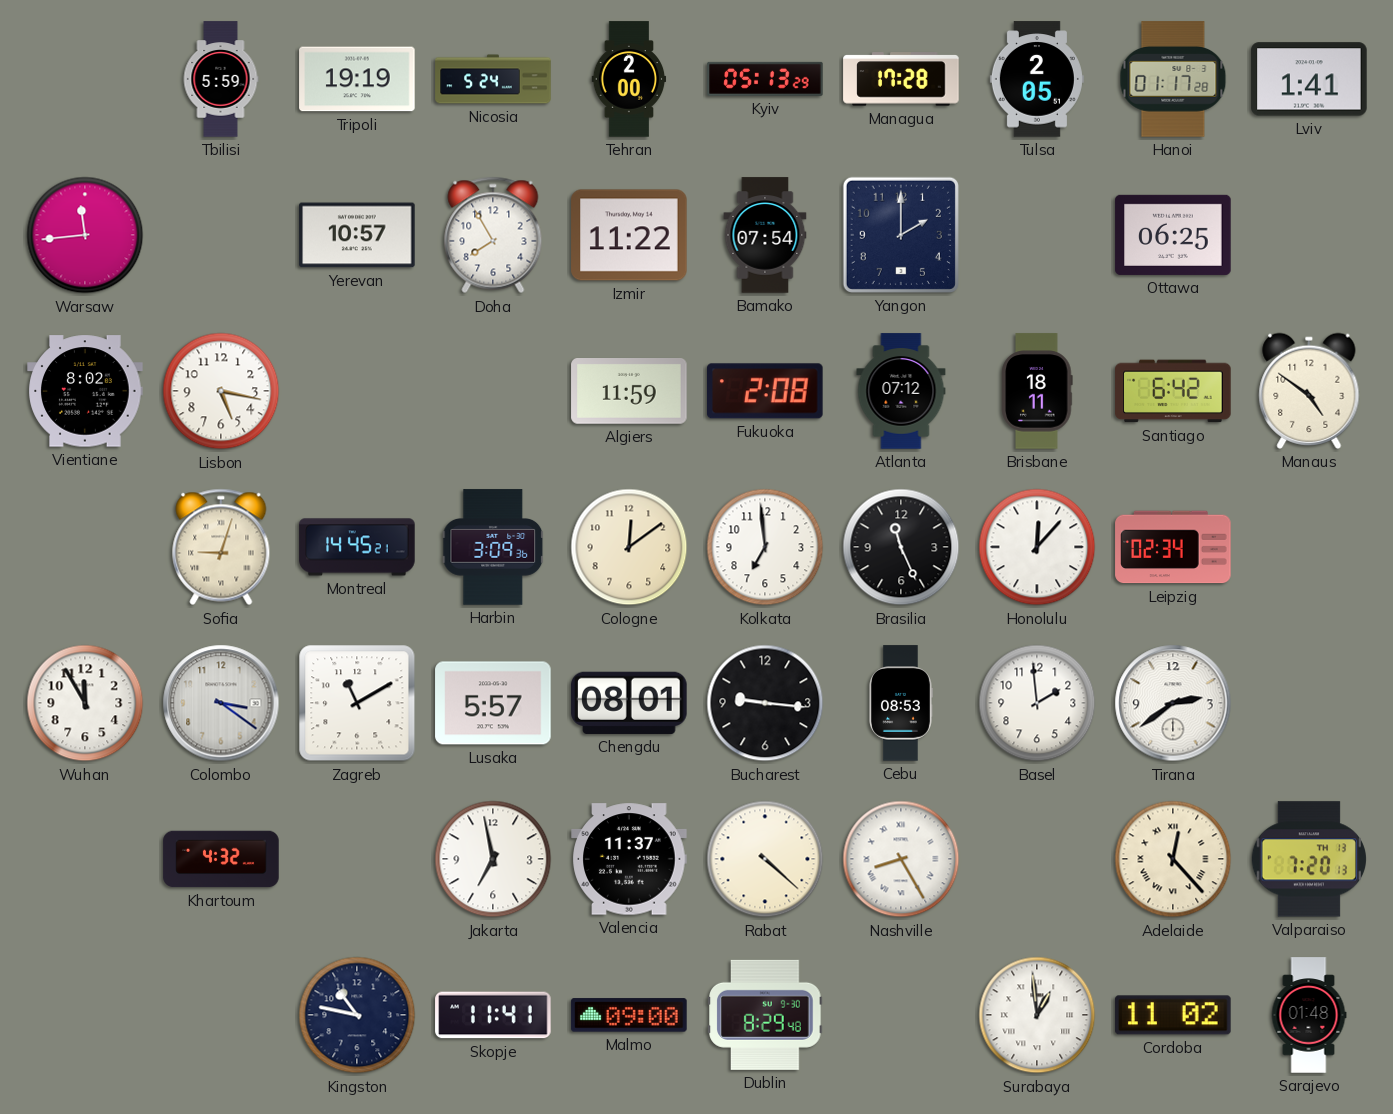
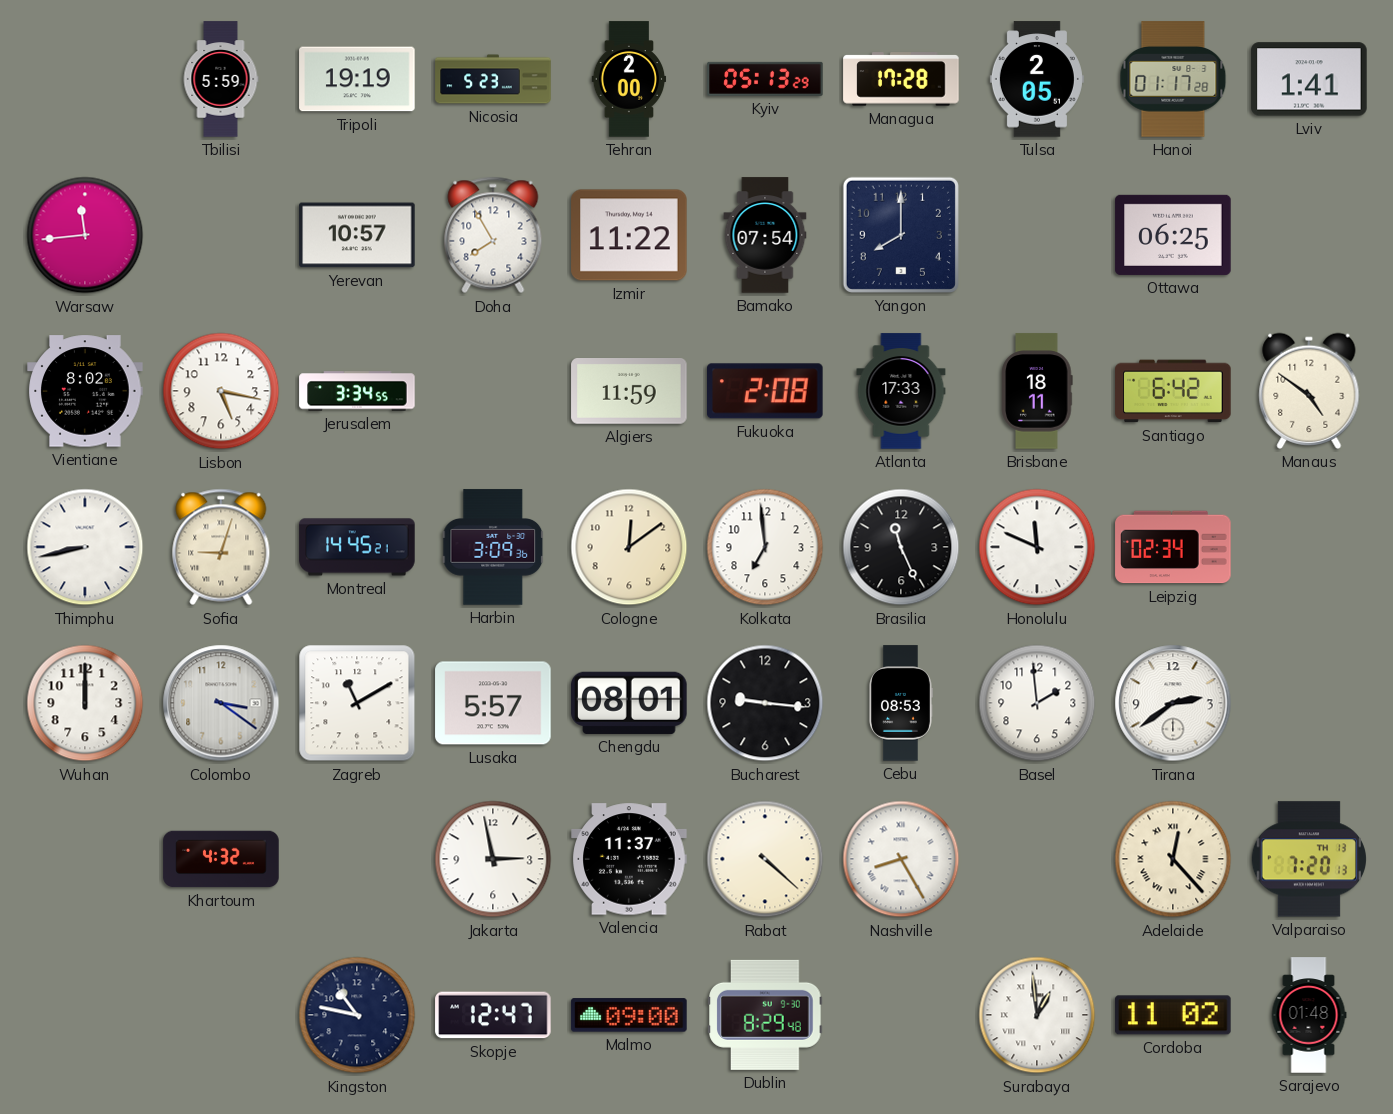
Nicosia: 5:24 -> 5:23 (493, 79)
Yangon: 2:00 -> 8:00 (901, 235)
Jerusalem: none -> 3:34 (357, 391)
Atlanta: 07:12 -> 17:33 (901, 391)
Thimphu: none -> 8:43 (85, 547)
Honolulu: 12:07 -> 11:49 (1037, 547)
Wuhan: 11:55 -> 12:00 (85, 703)
Jakarta: 6:58 -> 2:58 (493, 859)
Skopje: 11:41 -> 12:47 (493, 1015)
